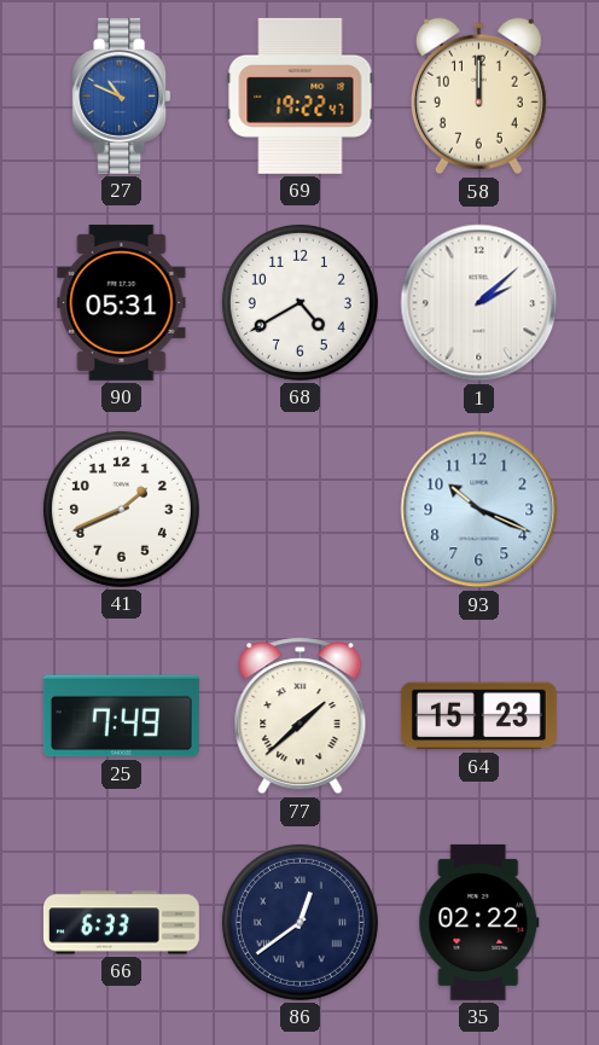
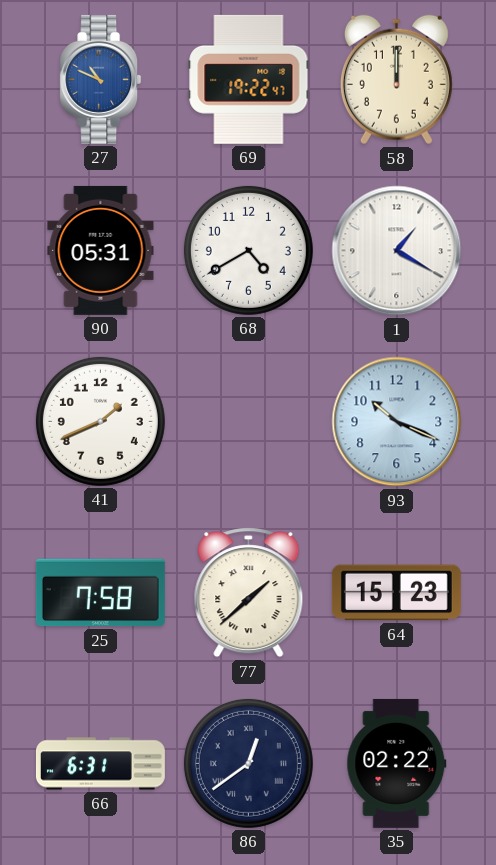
1: 2:08 -> 1:20 (397, 251)
25: 7:49 -> 7:58 (100, 593)
66: 6:33 -> 6:31 (100, 764)
